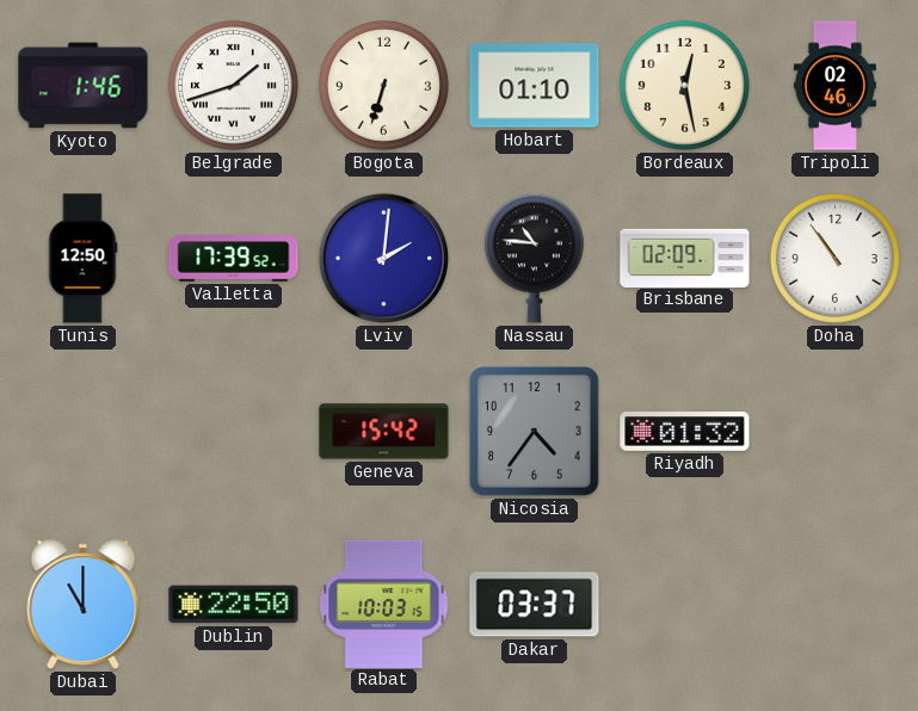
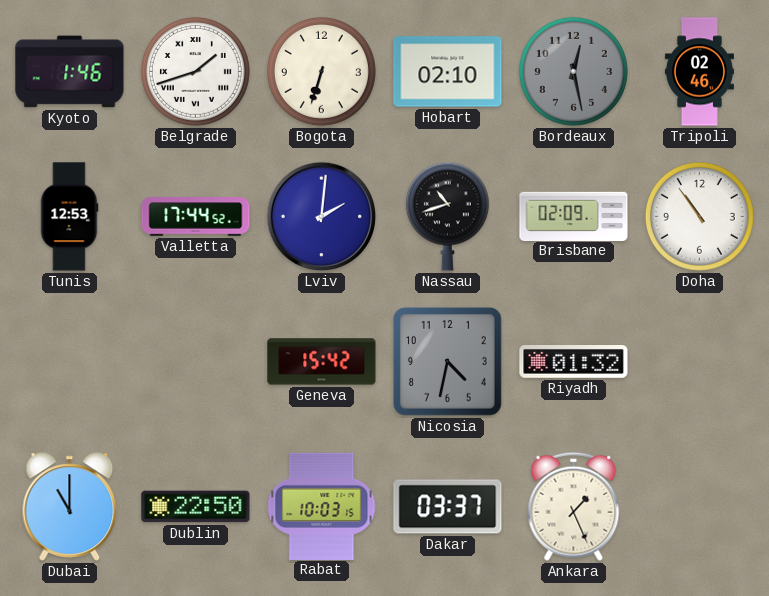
Hobart: 01:10 -> 02:10 (448, 72)
Bordeaux dial: cream -> grey (573, 71)
Tunis: 12:50 -> 12:53 (69, 217)
Valletta: 17:39 -> 17:44 (196, 217)
Nassau: 10:46 -> 10:42 (447, 216)
Nicosia: 4:36 -> 4:32 (447, 361)
Ankara: none -> 1:26 (574, 506)
